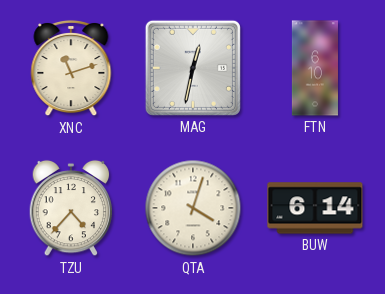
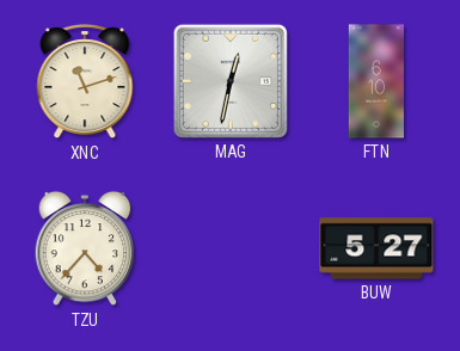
QTA: 4:03 -> none (193, 208)
BUW: 6:14 -> 5:27 (376, 248)
